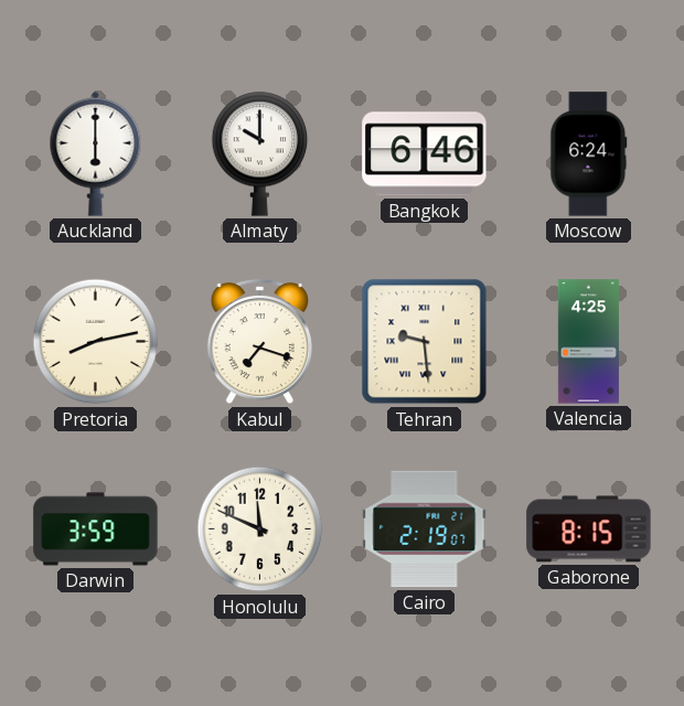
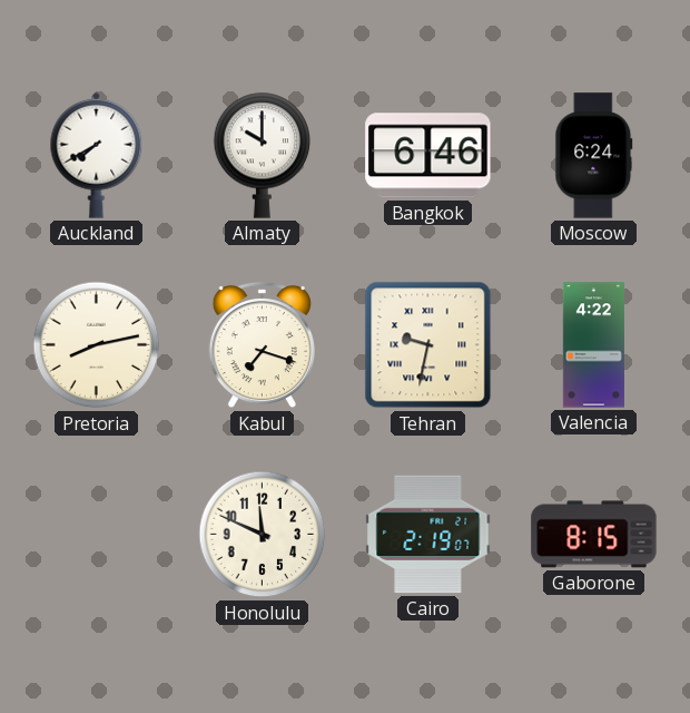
Auckland: 6:00 -> 7:40 (97, 155)
Tehran: 9:29 -> 9:32 (428, 345)
Valencia: 4:25 -> 4:22 (593, 345)
Darwin: 3:59 -> none (96, 529)
